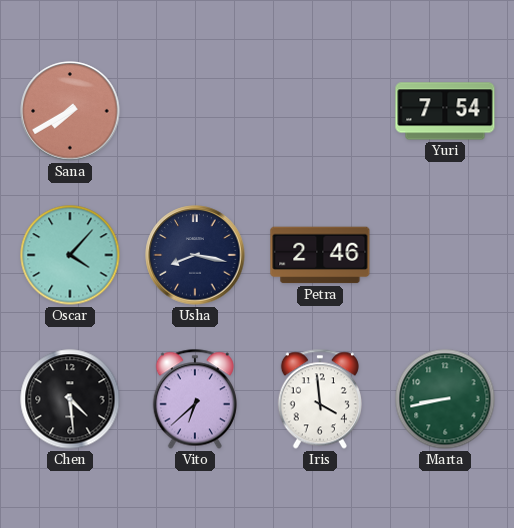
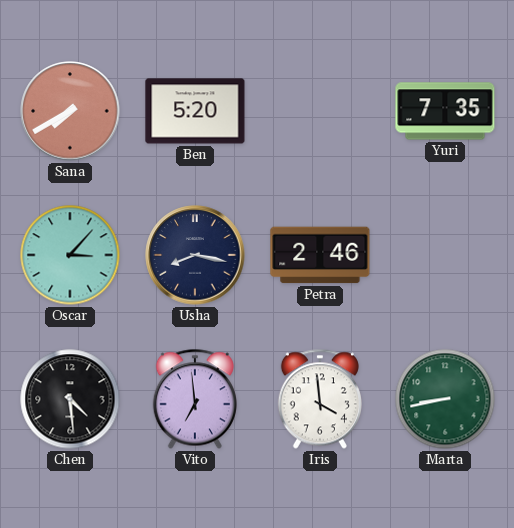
Ben: none -> 5:20 (195, 111)
Yuri: 7:54 -> 7:35 (445, 111)
Oscar: 4:07 -> 3:07 (70, 255)
Vito: 6:38 -> 6:59 (195, 399)
